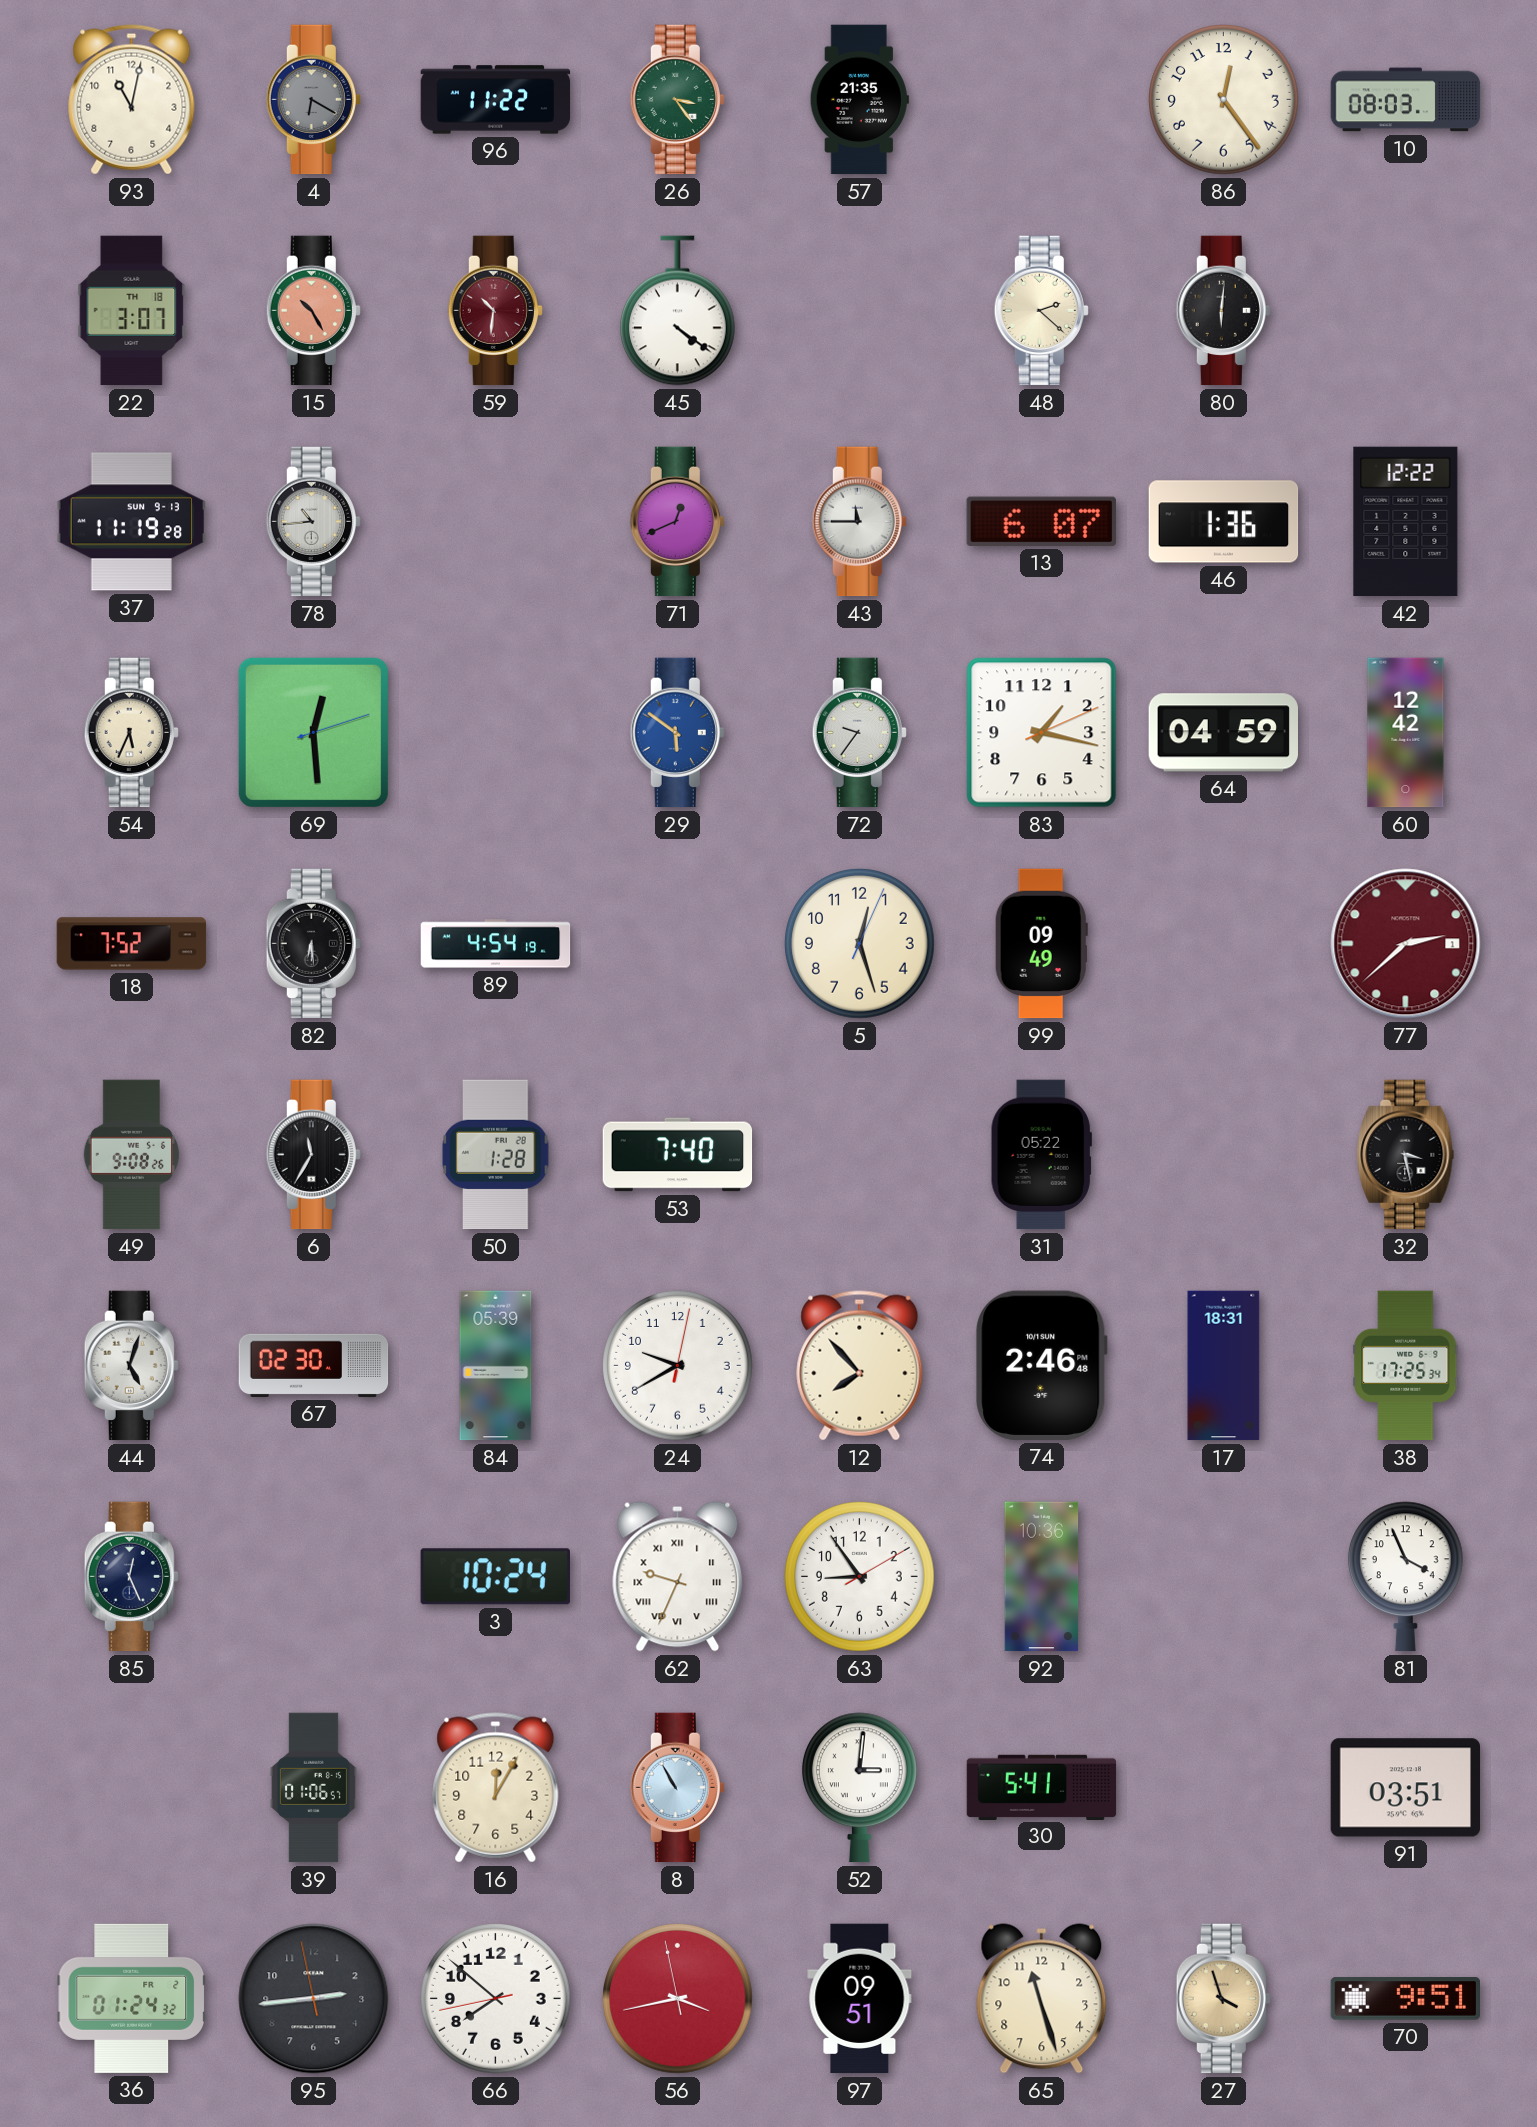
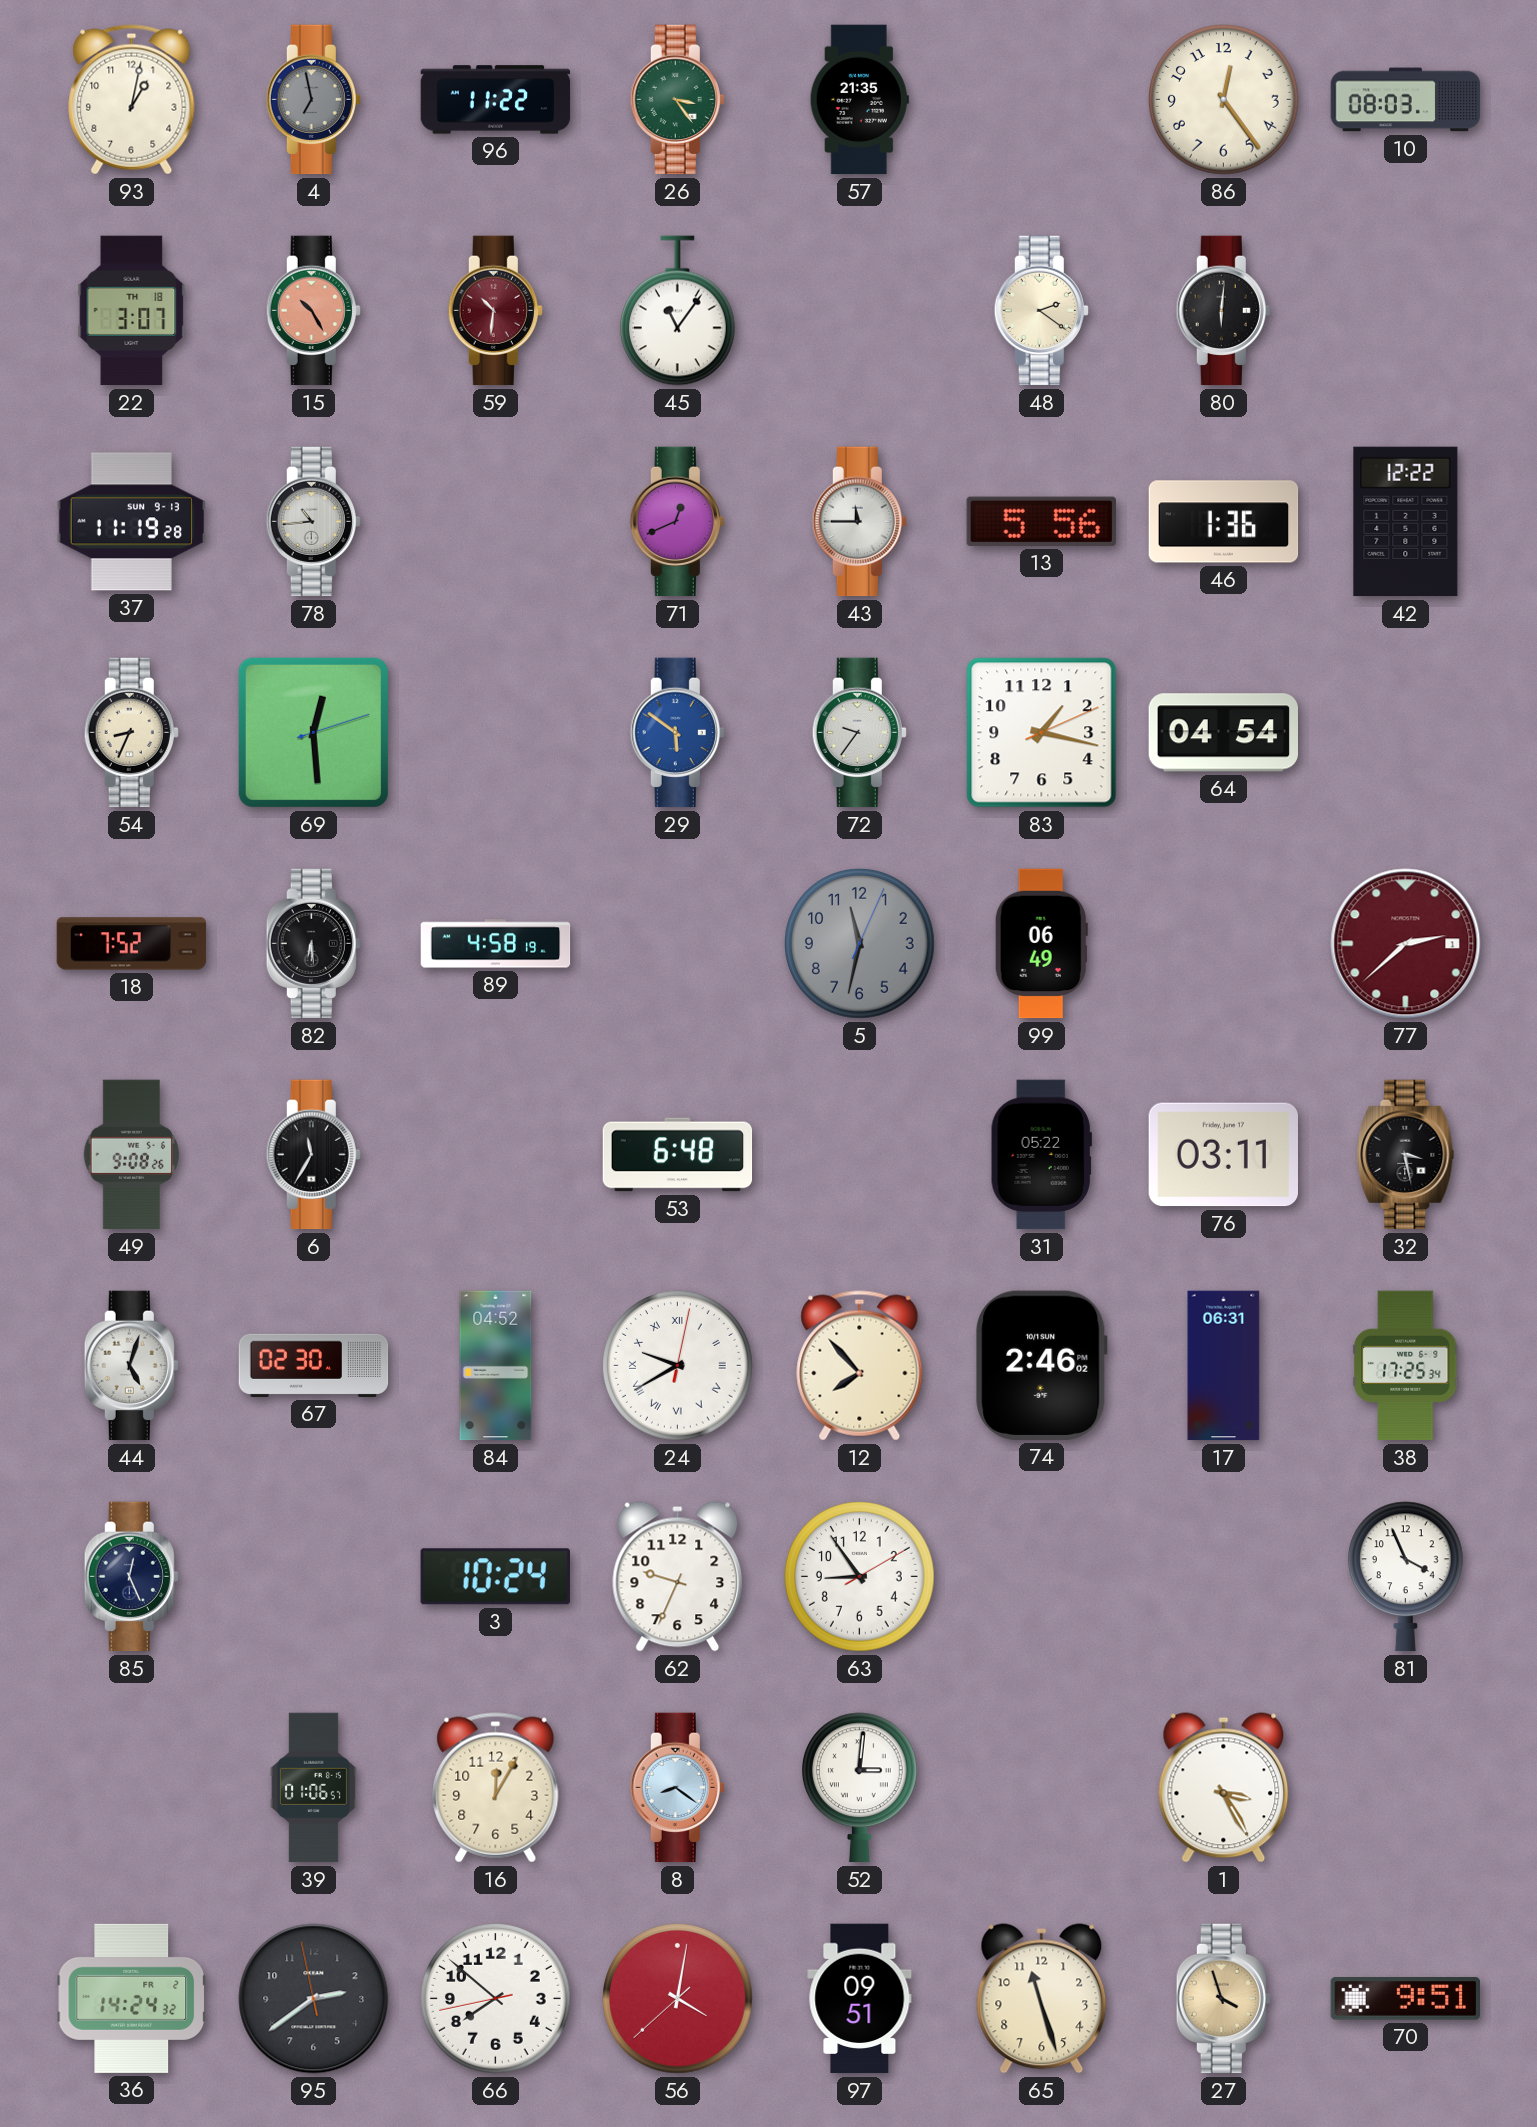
93: 11:02 -> 1:02 (132, 100)
4: 6:20 -> 6:58 (313, 100)
45: 4:21 -> 11:06 (677, 311)
48: 2:22 -> 2:21 (1041, 311)
13: 6:07 -> 5:56 (1041, 521)
54: 5:34 -> 8:34 (131, 733)
64: 04:59 -> 04:54 (1223, 733)
60: 12:42 -> none (1406, 733)
89: 4:54 -> 4:58 (496, 944)
5: 12:27 -> 11:32 (860, 944)
5 dial: cream -> grey (860, 944)
99: 09:49 -> 06:49 (1041, 944)
50: 1:28 -> none (496, 1155)
53: 7:40 -> 6:48 (678, 1155)
76: none -> 03:11 (1223, 1155)
84: 05:39 -> 04:52 (496, 1366)
24 numerals: Arabic -> Roman (678, 1366)
74: 2:46:48 -> 2:46:02 (1042, 1365)
17: 18:31 -> 06:31 (1224, 1366)
62 numerals: Roman -> Arabic (678, 1577)
92: 10:36 -> none (1042, 1577)
8: 10:55 -> 8:21 (677, 1788)
30: 5:41 -> none (1042, 1787)
1: none -> 3:25 (1224, 1788)
91: 03:51 -> none (1406, 1788)
36: 01:24 -> 14:24 (132, 1998)
95: 2:43 -> 2:38 (314, 1999)
56: 3:42 -> 4:01 (678, 1999)
